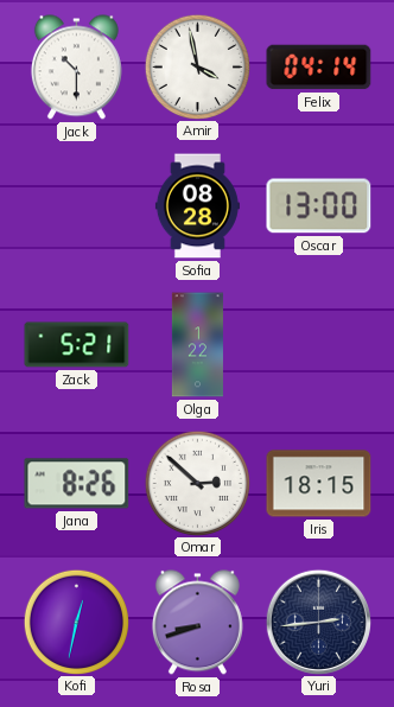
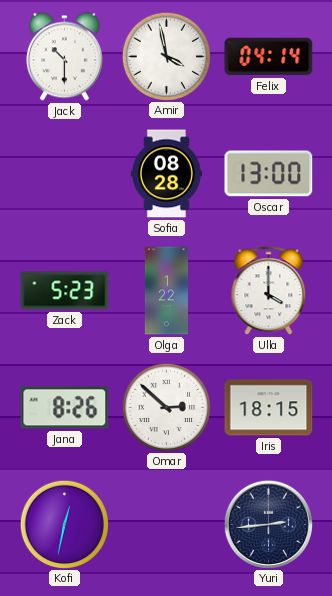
Zack: 5:21 -> 5:23 (65, 291)
Ulla: none -> 4:00 (269, 291)
Rosa: 8:42 -> none (197, 623)
